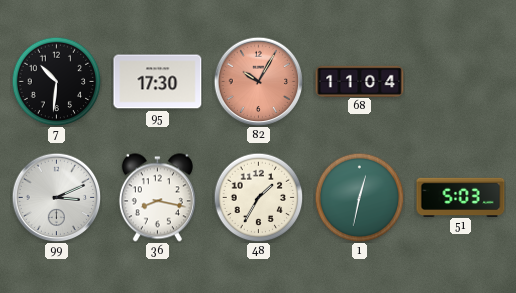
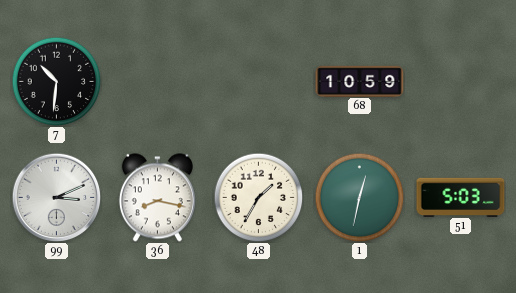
95: 17:30 -> none (158, 82)
82: 10:05 -> none (258, 81)
68: 11:04 -> 10:59 (360, 81)
